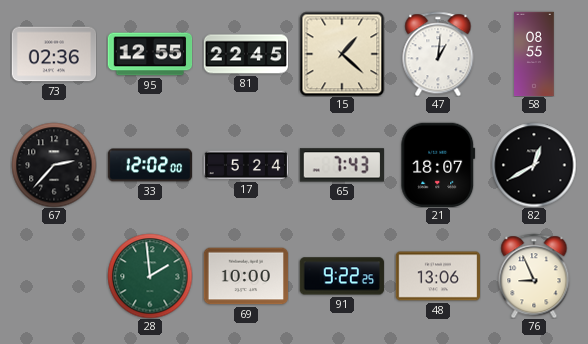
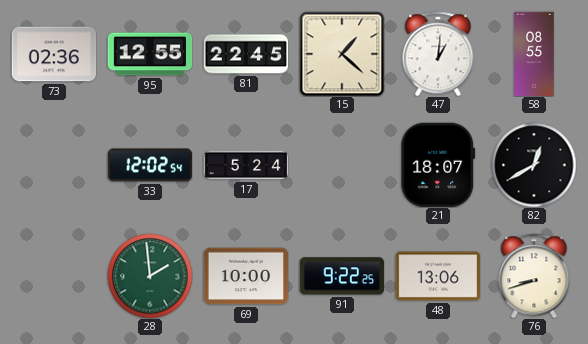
67: 2:37 -> none (54, 165)
33: 12:02:00 -> 12:02:54 (150, 165)
65: 7:43 -> none (341, 165)
76: 8:56 -> 8:42 (534, 276)
